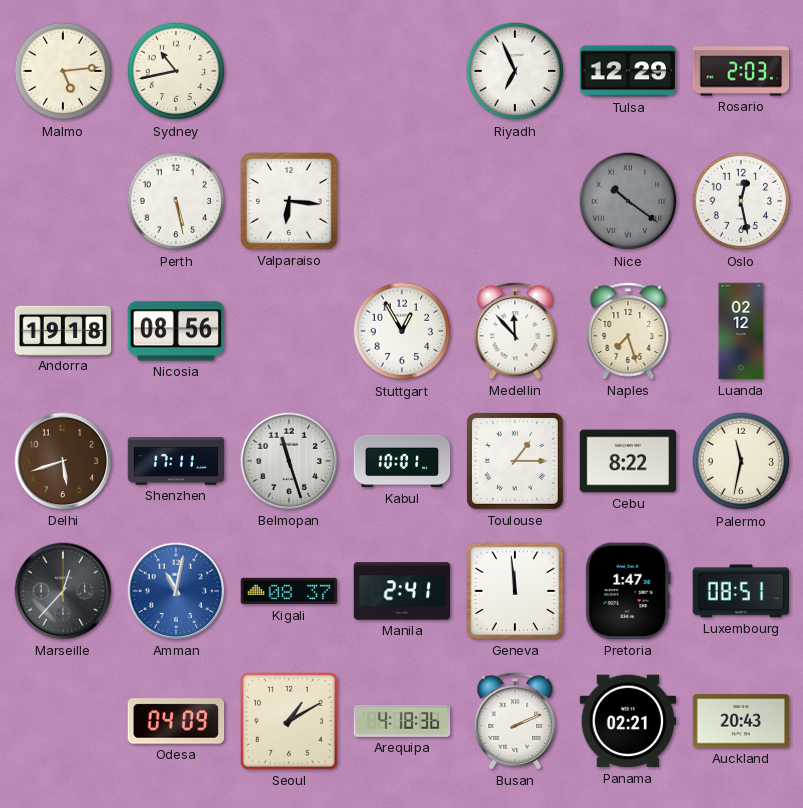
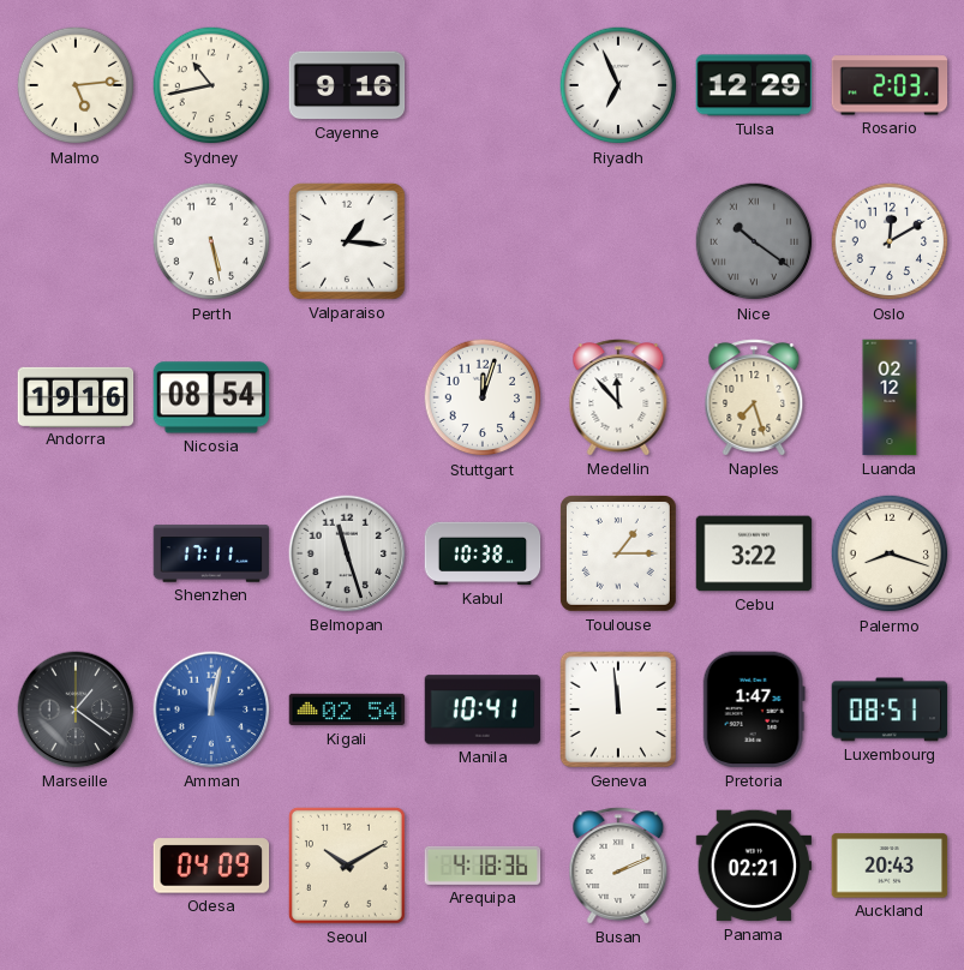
Cayenne: none -> 9:16 (347, 85)
Valparaiso: 6:16 -> 1:16 (347, 241)
Oslo: 12:28 -> 12:10 (890, 241)
Andorra: 19:18 -> 19:16 (76, 396)
Nicosia: 08:56 -> 08:54 (211, 397)
Stuttgart: 12:55 -> 12:03 (483, 397)
Delhi: 5:42 -> none (63, 461)
Kabul: 10:01 -> 10:38 (483, 553)
Cebu: 8:22 -> 3:22 (754, 553)
Palermo: 11:32 -> 8:18 (890, 553)
Marseille: 12:37 -> 1:21 (76, 709)
Amman: 11:02 -> 12:02 (211, 709)
Kigali: 08:37 -> 02:54 (347, 709)
Manila: 2:41 -> 10:41 (483, 709)
Seoul: 1:10 -> 10:10 (347, 866)
